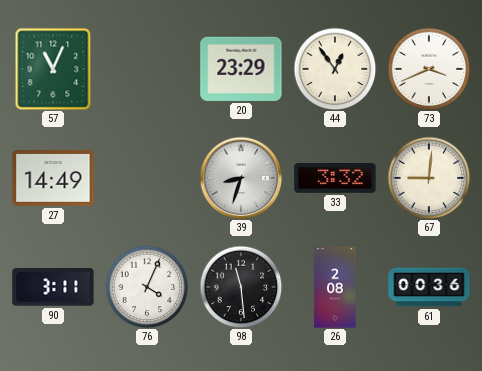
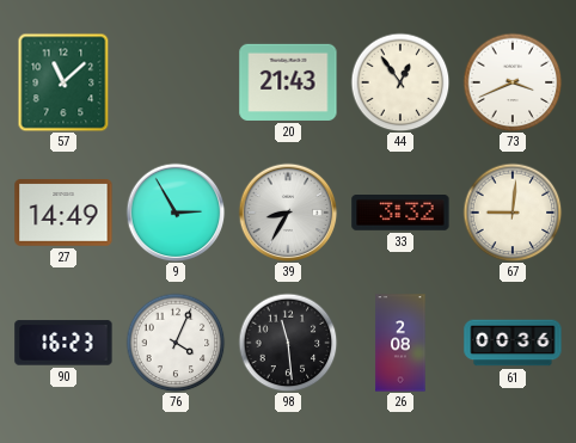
57: 11:04 -> 11:08 (63, 82)
20: 23:29 -> 21:43 (288, 82)
9: none -> 2:55 (176, 213)
39: 8:33 -> 8:35 (288, 213)
90: 3:11 -> 16:23 (63, 343)
